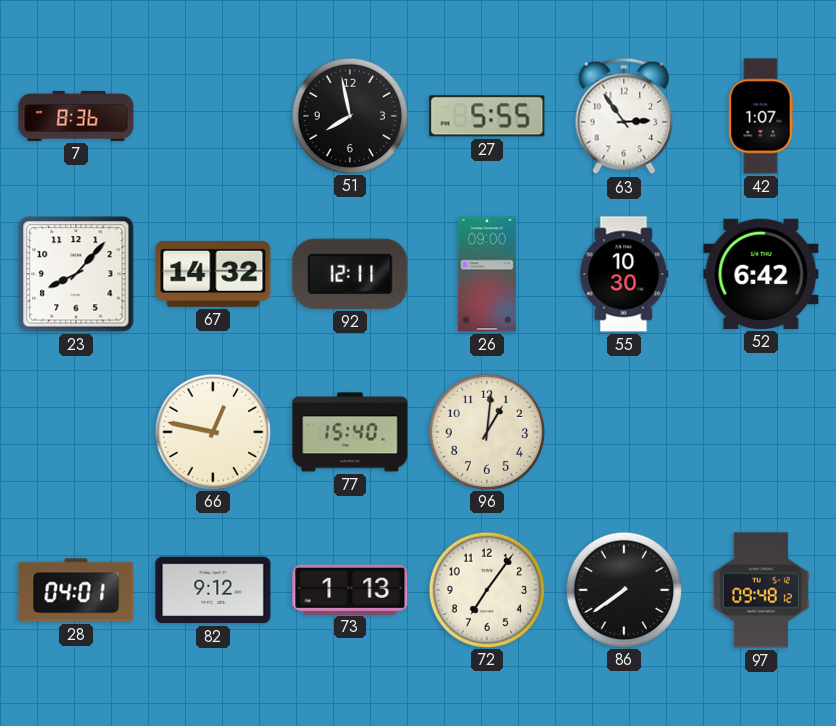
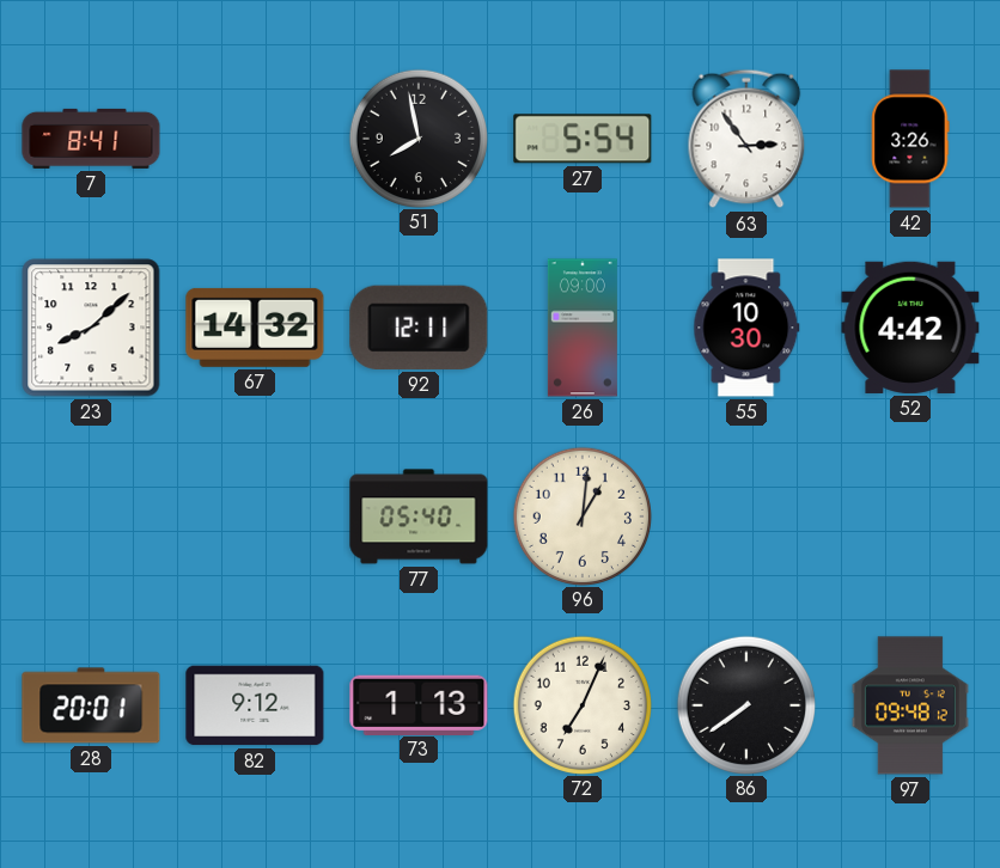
7: 8:36 -> 8:41 (91, 139)
27: 5:55 -> 5:54 (583, 139)
42: 1:07 -> 3:26 (910, 139)
23: 8:07 -> 8:08 (91, 328)
52: 6:42 -> 4:42 (910, 328)
66: 12:47 -> none (212, 431)
77: 15:40 -> 05:40 (419, 516)
28: 04:01 -> 20:01 (91, 705)
72: 7:06 -> 7:04 (581, 704)
